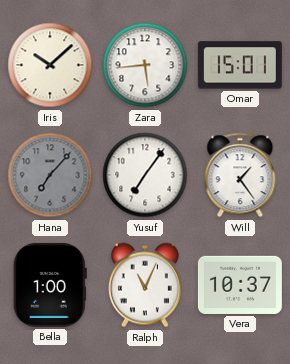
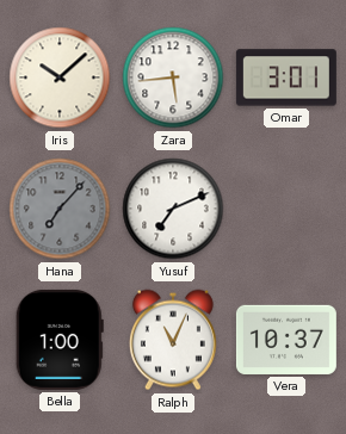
Omar: 15:01 -> 3:01 (286, 77)
Yusuf: 7:06 -> 7:11 (173, 209)
Will: 1:24 -> none (240, 175)
